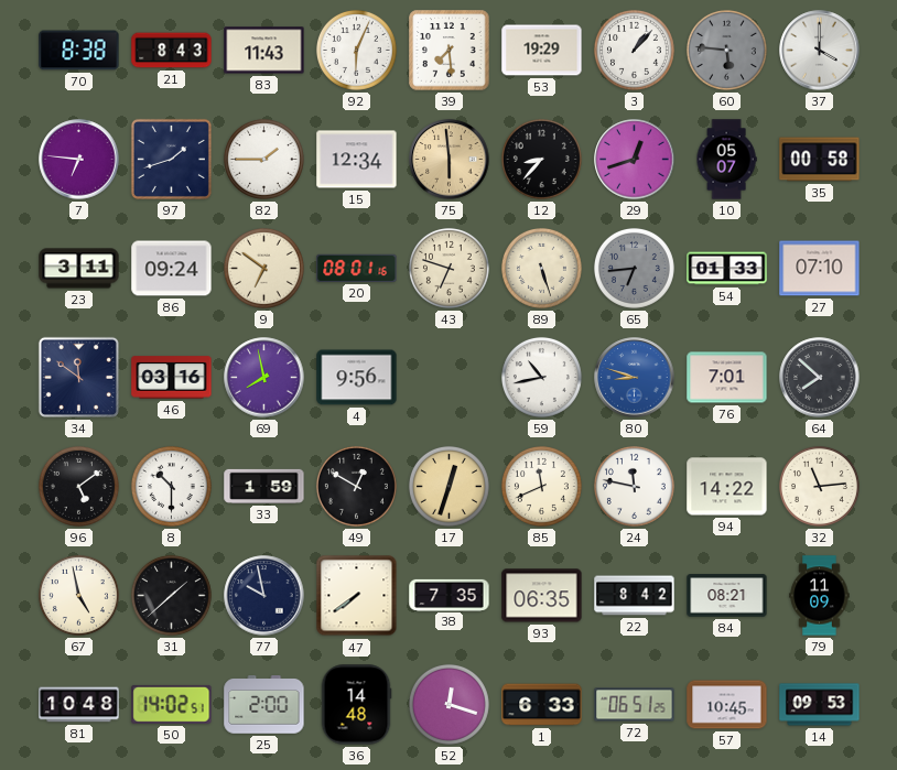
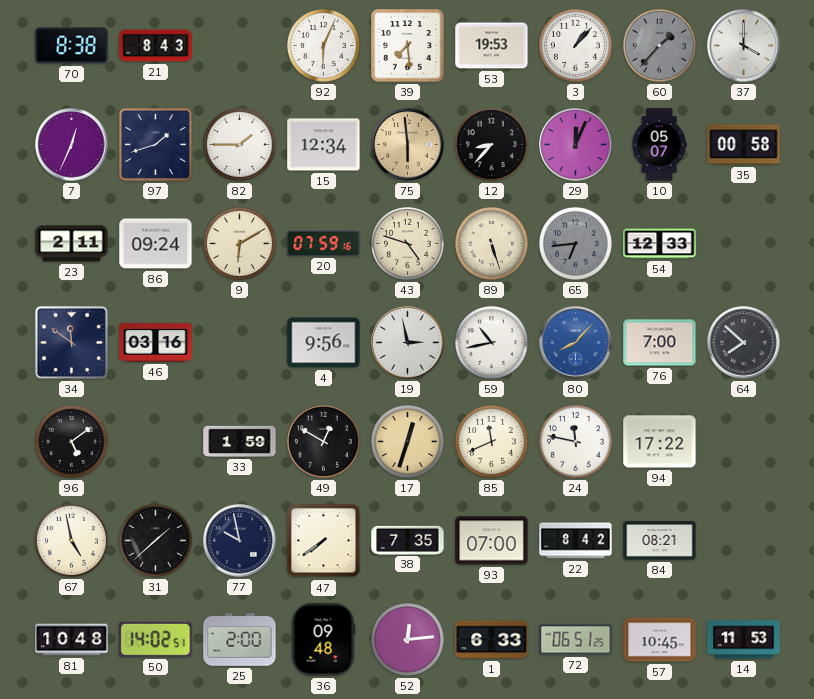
83: 11:43 -> none (264, 51)
53: 19:29 -> 19:53 (492, 46)
60: 5:46 -> 1:37 (659, 45)
7: 6:46 -> 12:34 (72, 145)
29: 12:42 -> 12:04 (576, 145)
23: 3:11 -> 2:11 (72, 244)
9: 6:51 -> 6:10 (239, 243)
20: 08:01 -> 07:59 (324, 243)
43: 6:48 -> 4:48 (407, 243)
54: 01:33 -> 12:33 (660, 244)
27: 07:10 -> none (820, 269)
69: 7:58 -> none (264, 378)
19: none -> 2:58 (408, 343)
80: 8:48 -> 8:07 (576, 343)
76: 7:01 -> 7:00 (660, 343)
8: 10:30 -> none (171, 486)
94: 14:22 -> 17:22 (660, 442)
32: 11:14 -> none (819, 486)
93: 06:35 -> 07:00 (492, 541)
79: 11:09 -> none (820, 596)
36: 14:48 -> 09:48 (323, 640)
52: 12:18 -> 12:14 (407, 639)
14: 09:53 -> 11:53 (744, 640)
